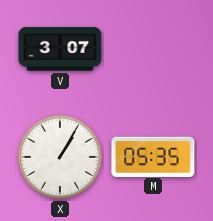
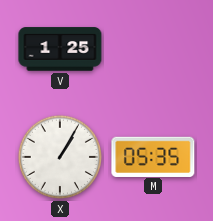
V: 3:07 -> 1:25 (60, 49)
